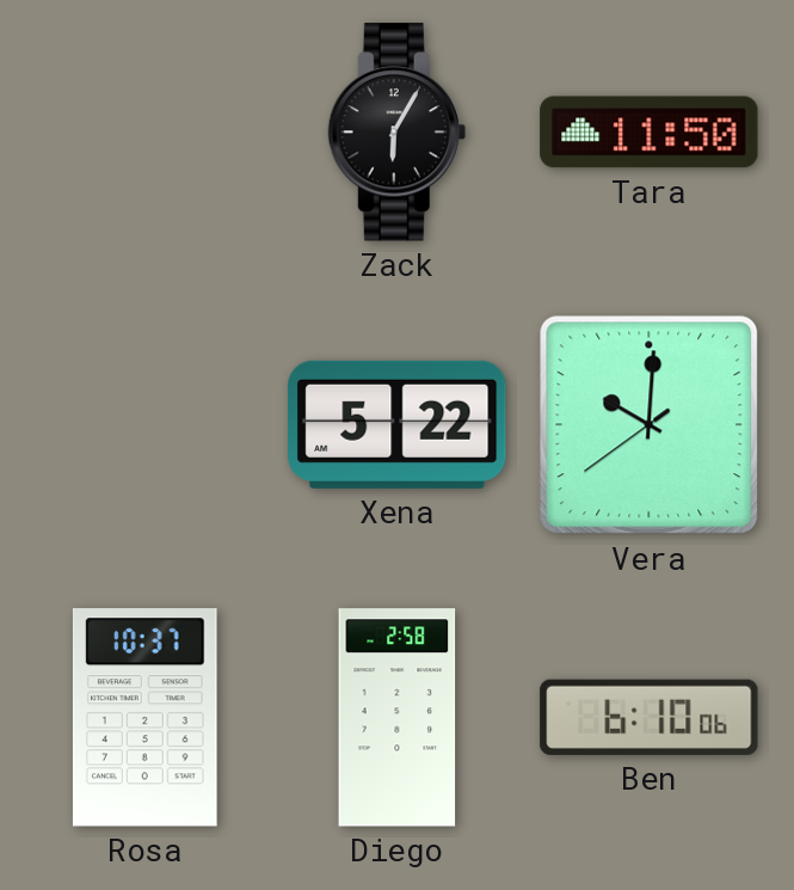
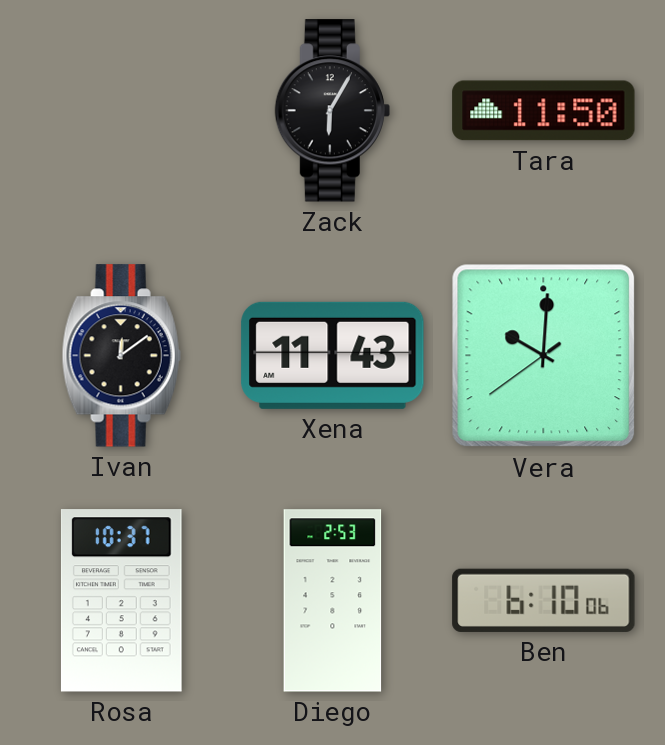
Ivan: none -> 12:09 (121, 356)
Xena: 5:22 -> 11:43 (333, 355)
Diego: 2:58 -> 2:53 (333, 601)
